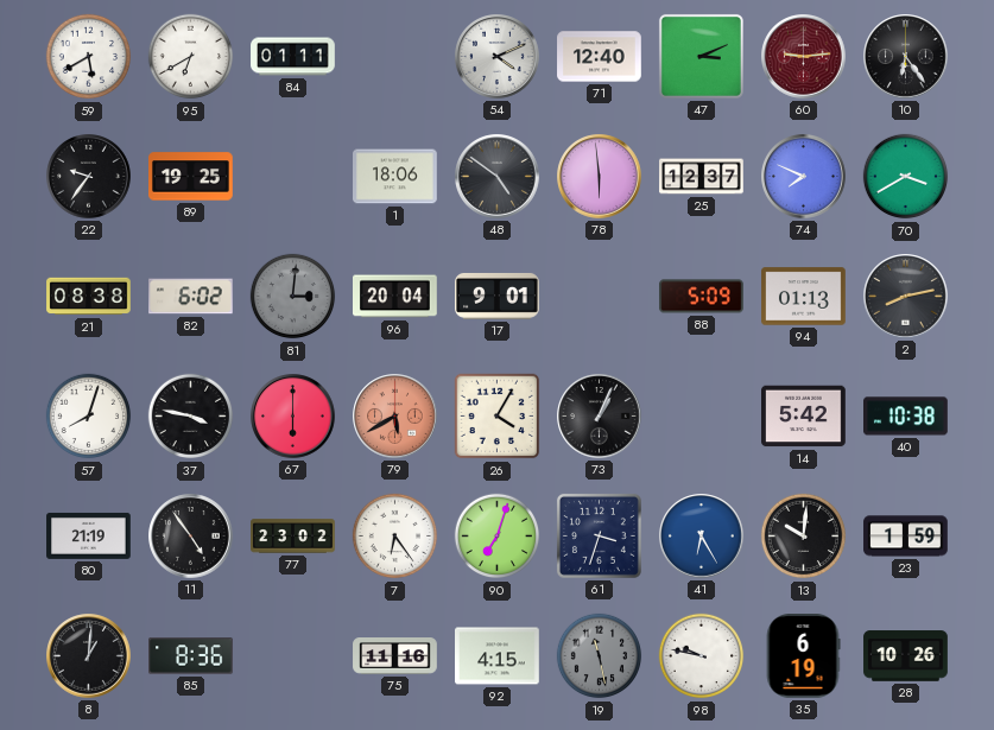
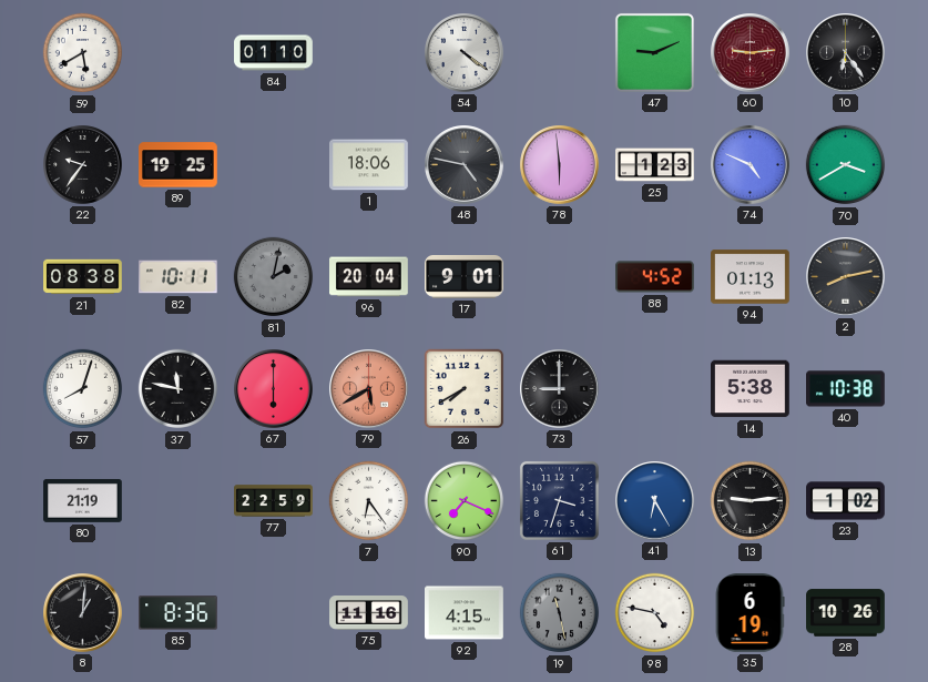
95: 6:40 -> none (191, 57)
84: 01:11 -> 01:10 (274, 53)
54: 4:11 -> 4:21 (465, 53)
71: 12:40 -> none (600, 57)
47: 3:11 -> 9:11 (654, 52)
48: 4:51 -> 4:47 (465, 165)
25: 12:37 -> 1:23 (655, 165)
74: 7:49 -> 4:49 (751, 165)
82: 6:02 -> 10:11 (179, 277)
81: 3:01 -> 2:02 (274, 277)
88: 5:09 -> 4:52 (655, 277)
37: 3:47 -> 11:47 (179, 389)
26: 4:05 -> 7:40 (465, 389)
73: 1:04 -> 9:00 (560, 389)
14: 5:42 -> 5:38 (751, 389)
11: 4:54 -> none (191, 537)
77: 23:02 -> 22:59 (274, 501)
90: 7:03 -> 7:19 (465, 501)
13: 10:01 -> 9:14 (751, 501)
23: 1:59 -> 1:02 (846, 501)
98: 9:47 -> 4:47 (655, 613)
